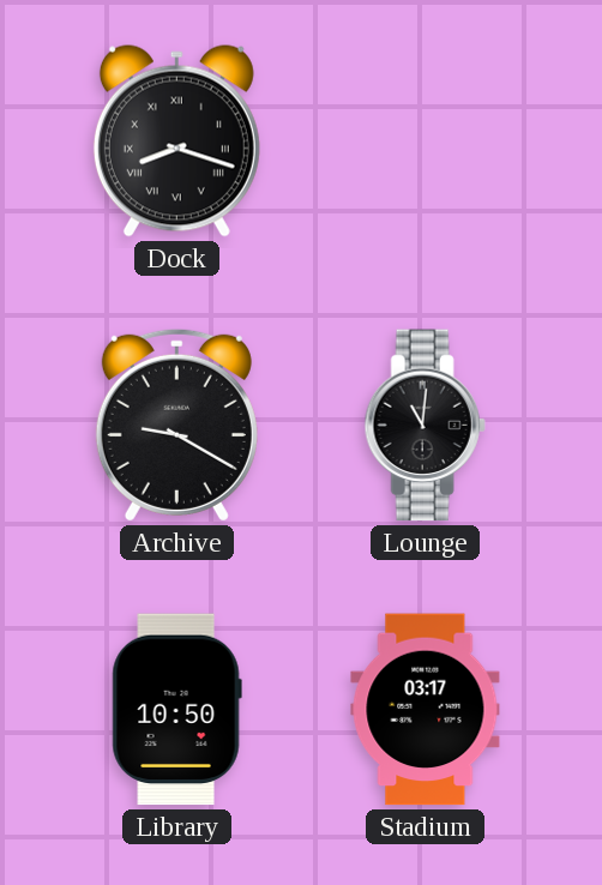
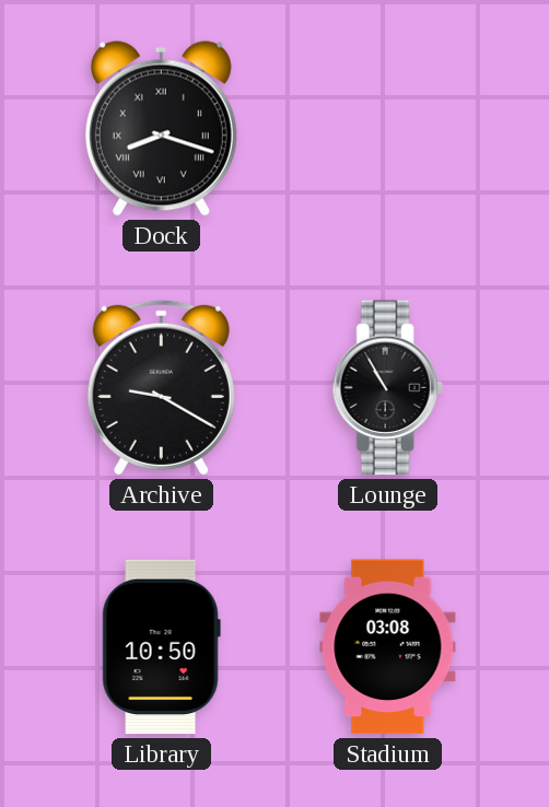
Lounge: 11:01 -> 10:55 (387, 388)
Stadium: 03:17 -> 03:08 (388, 647)
